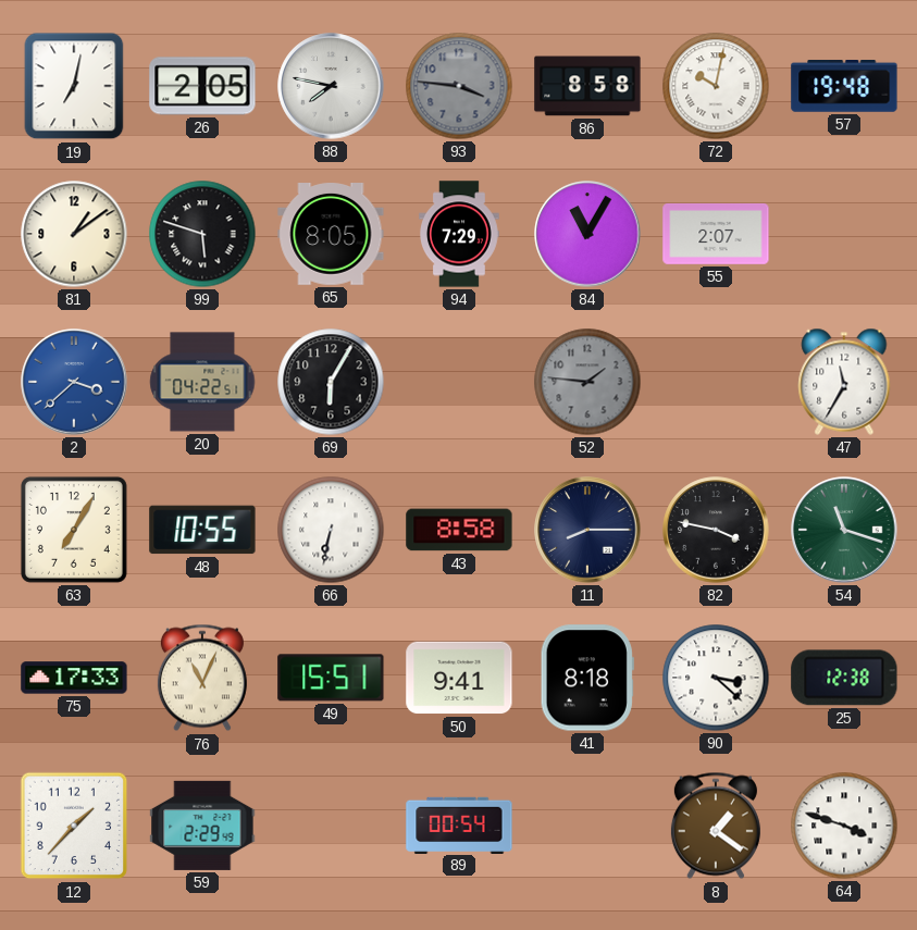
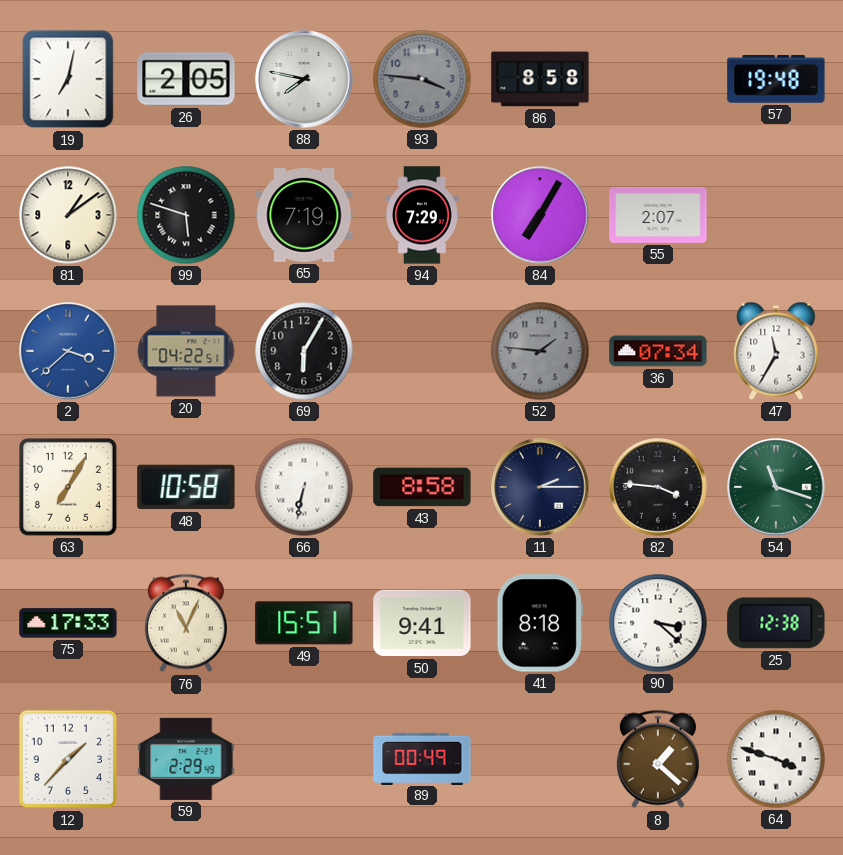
72: 10:02 -> none (716, 86)
65: 8:05 -> 7:19 (304, 216)
84: 11:05 -> 7:05 (540, 215)
36: none -> 07:34 (658, 351)
48: 10:55 -> 10:58 (186, 487)
11: 8:15 -> 2:15 (540, 487)
82: 3:47 -> 3:46 (658, 487)
89: 00:54 -> 00:49 (422, 758)
8: 1:21 -> 1:22 (658, 759)
